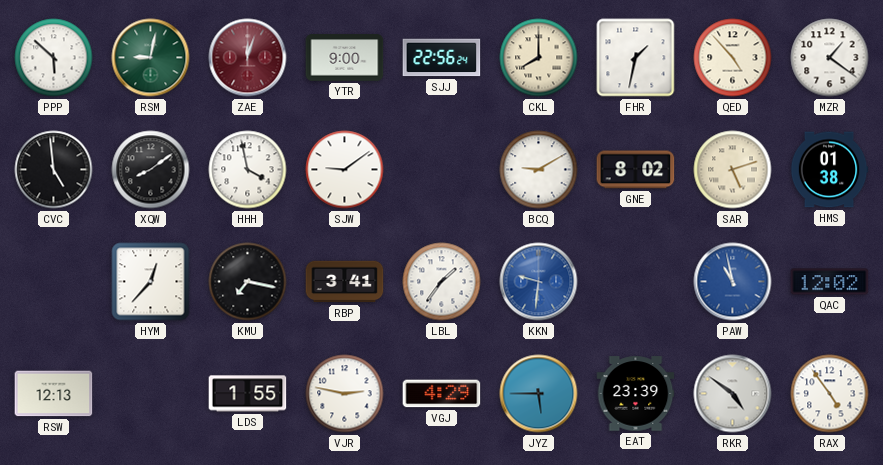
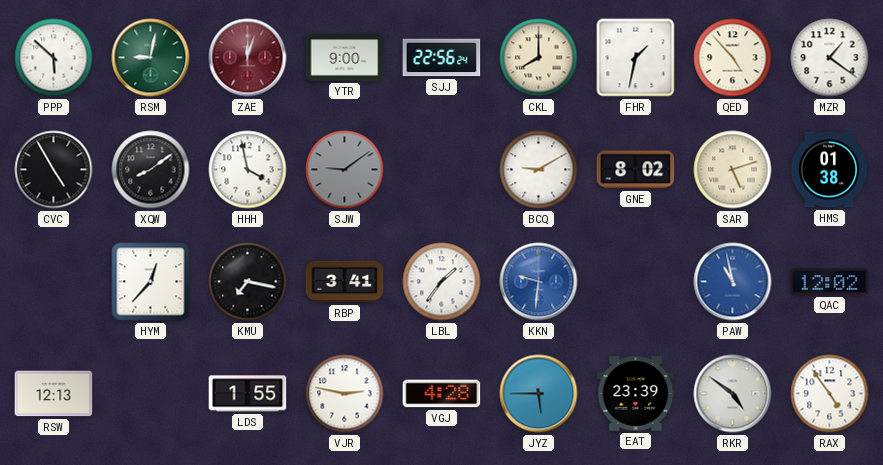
CVC: 4:59 -> 4:55 (54, 170)
SJW dial: white -> grey (345, 170)
VGJ: 4:29 -> 4:28 (442, 394)
